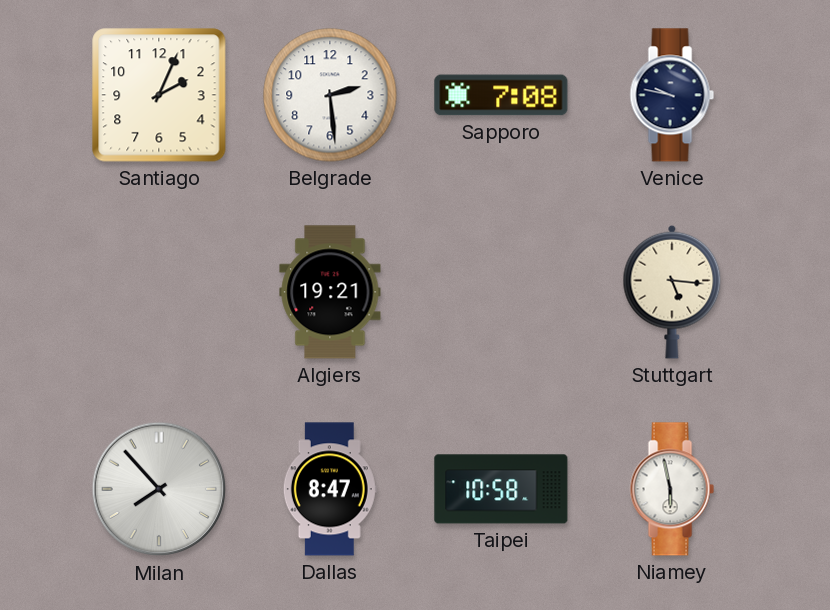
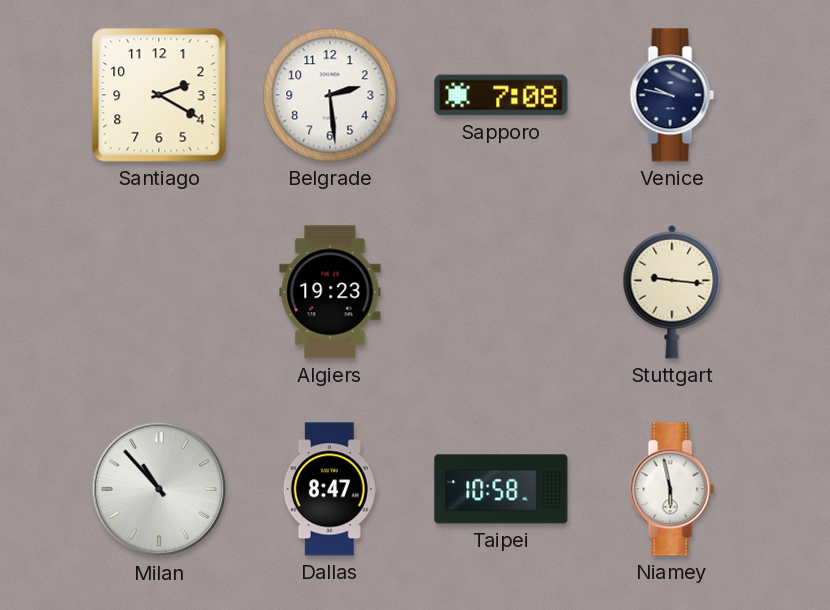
Santiago: 2:04 -> 2:20 (159, 95)
Algiers: 19:21 -> 19:23 (330, 292)
Stuttgart: 5:16 -> 9:16 (672, 292)
Milan: 7:53 -> 10:53 (159, 489)
